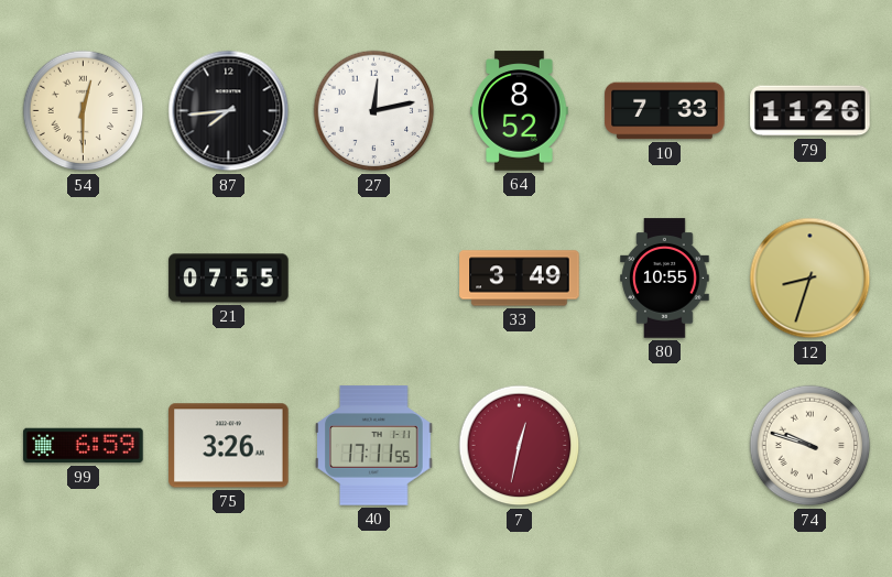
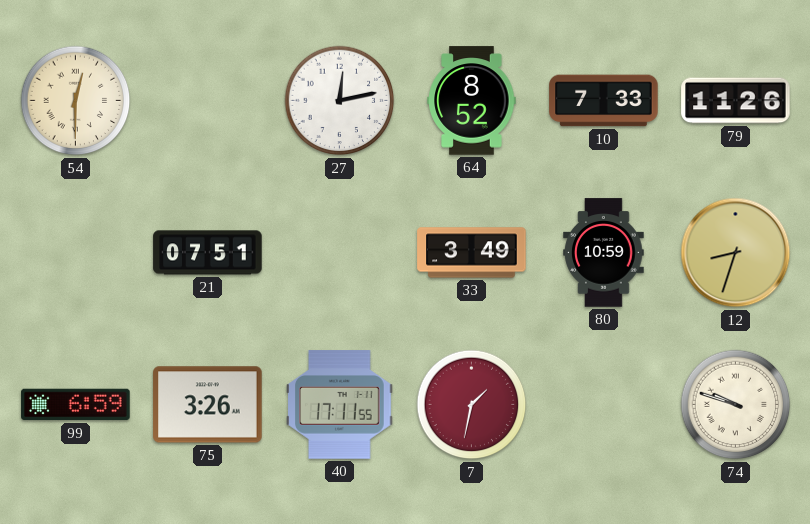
87: 7:44 -> none (229, 111)
21: 07:55 -> 07:51 (208, 253)
80: 10:55 -> 10:59 (604, 253)
7: 12:32 -> 1:32 (472, 405)
